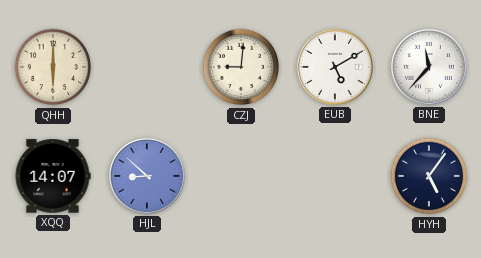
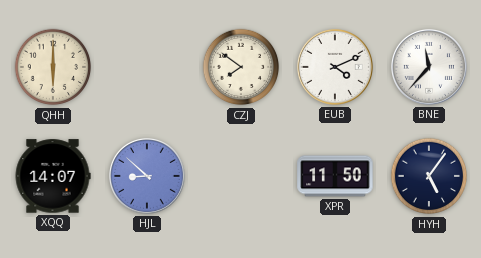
CZJ: 9:01 -> 7:51 (241, 67)
EUB: 5:10 -> 4:11 (335, 67)
XPR: none -> 11:50 (335, 176)
